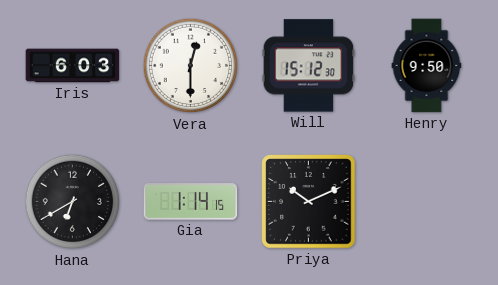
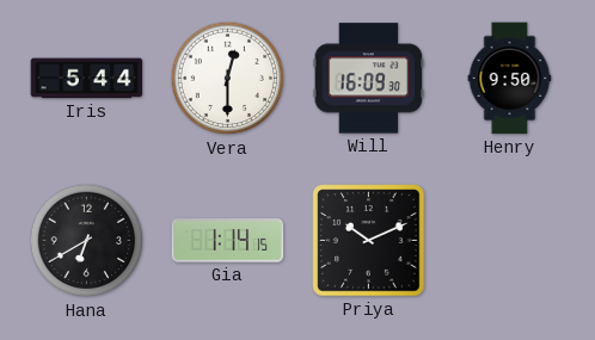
Iris: 6:03 -> 5:44 (87, 79)
Will: 15:12 -> 16:09 (369, 79)
